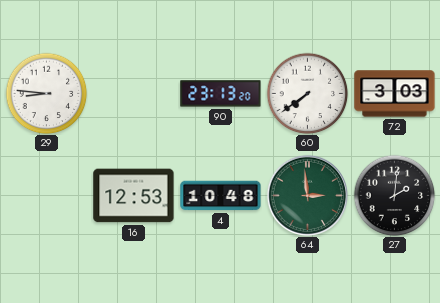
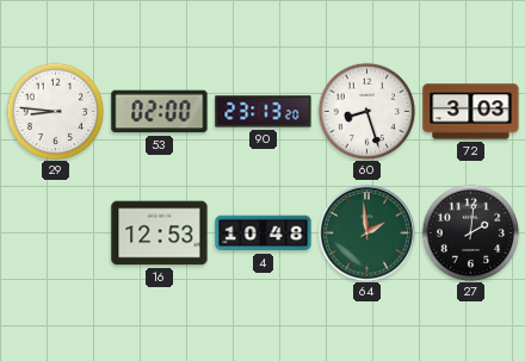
53: none -> 02:00 (160, 112)
60: 7:39 -> 8:27 (366, 111)
64: 2:59 -> 1:59 (366, 232)
